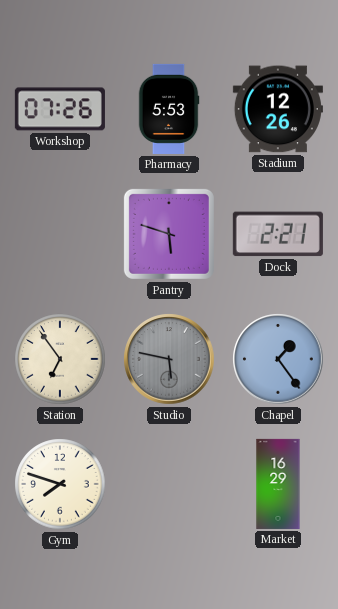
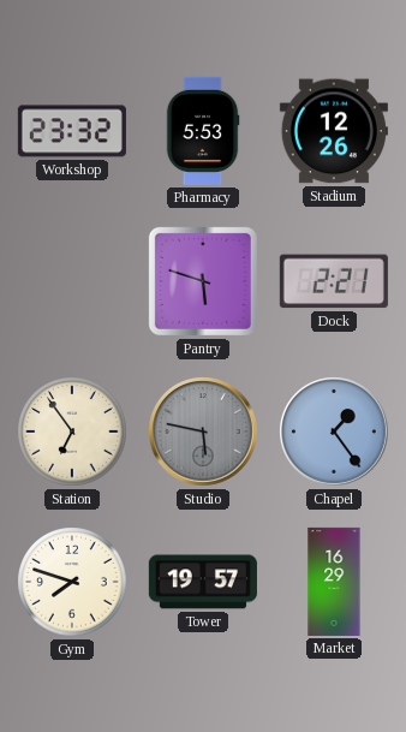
Workshop: 07:26 -> 23:32 (72, 131)
Tower: none -> 19:57 (203, 582)
